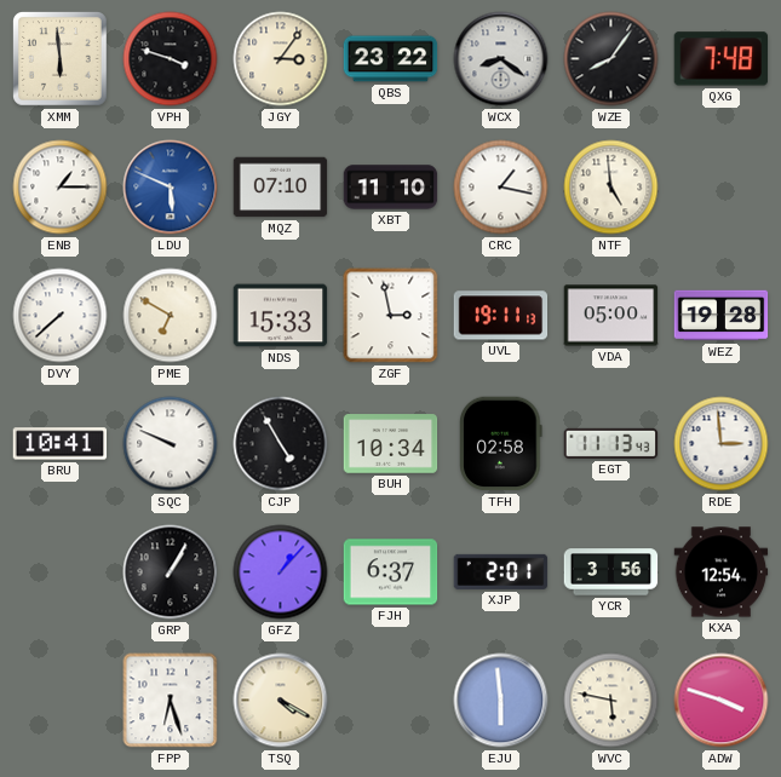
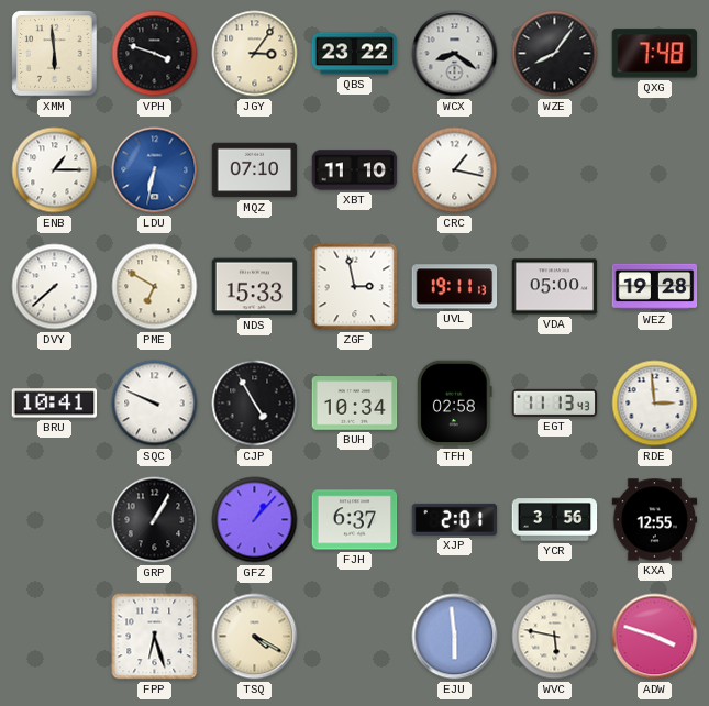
LDU: 5:49 -> 6:32 (155, 170)
NTF: 4:59 -> none (611, 188)
KXA: 12:54 -> 12:55 (655, 520)
